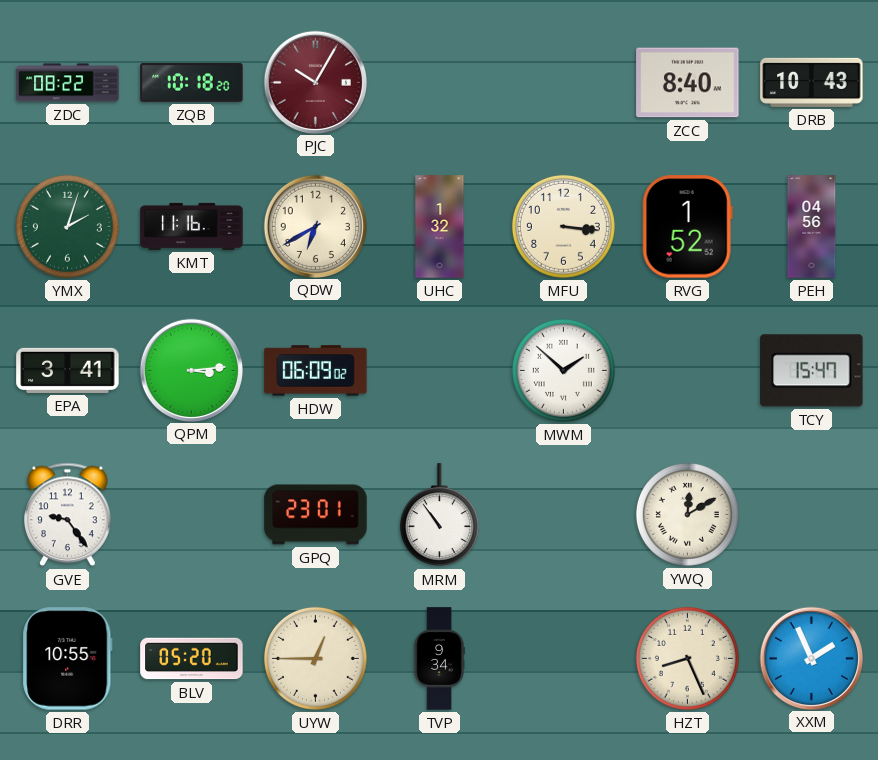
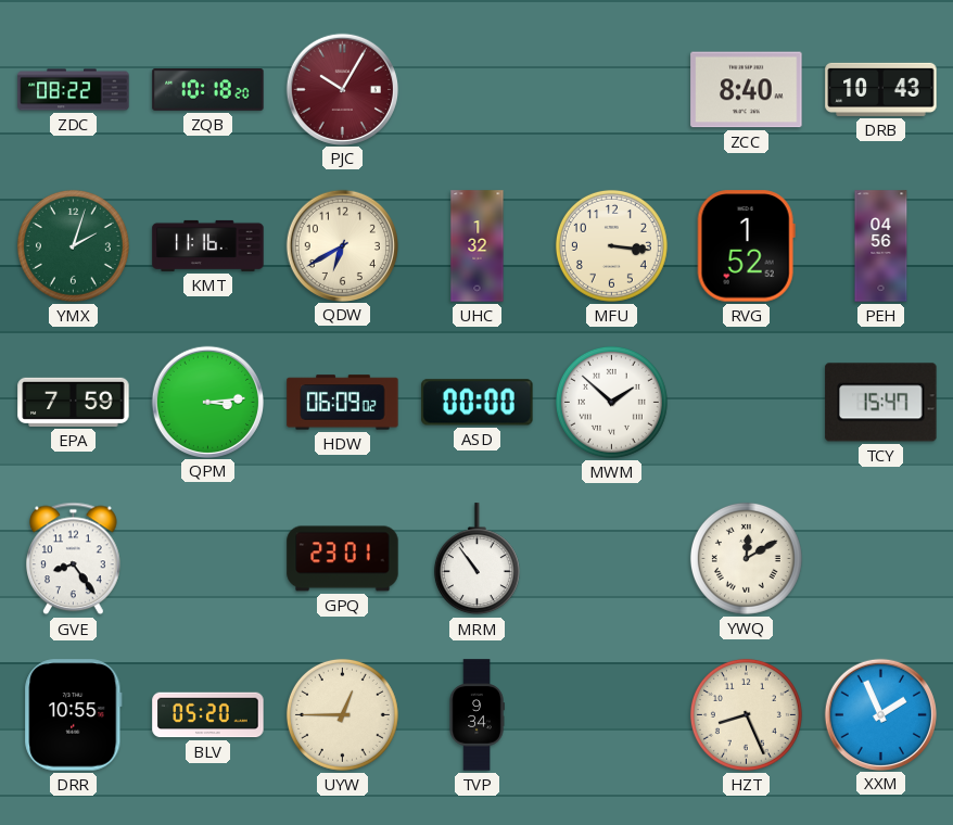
EPA: 3:41 -> 7:59 (74, 402)
ASD: none -> 00:00 (478, 403)
GVE: 9:24 -> 8:24 (74, 559)
